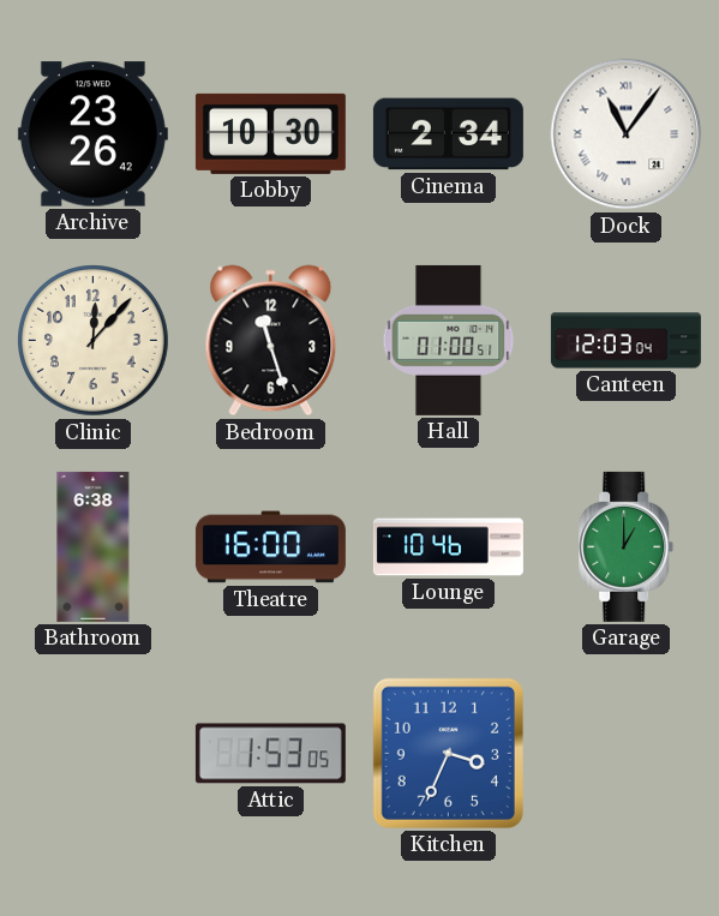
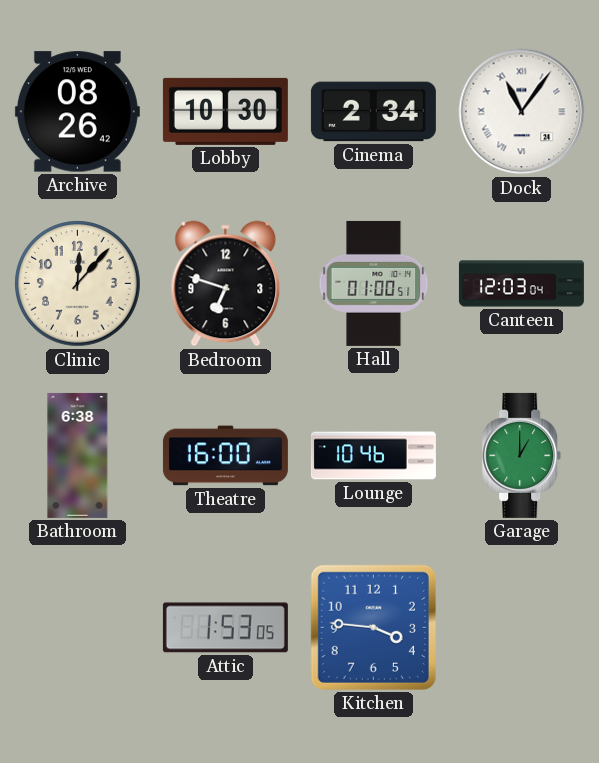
Archive: 23:26 -> 08:26 (77, 112)
Bedroom: 11:27 -> 6:48 (226, 284)
Kitchen: 3:34 -> 3:46 (373, 627)
